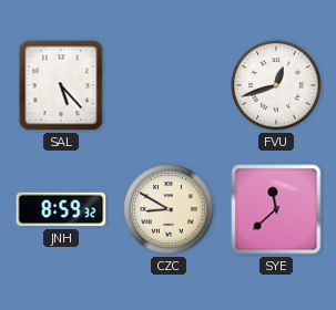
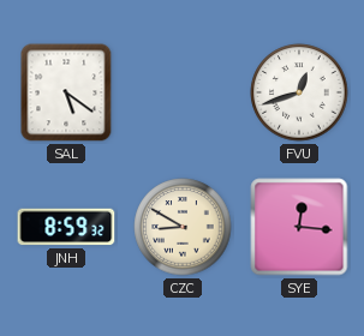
SAL: 5:23 -> 5:21 (66, 92)
SYE: 11:38 -> 12:16 (299, 227)
